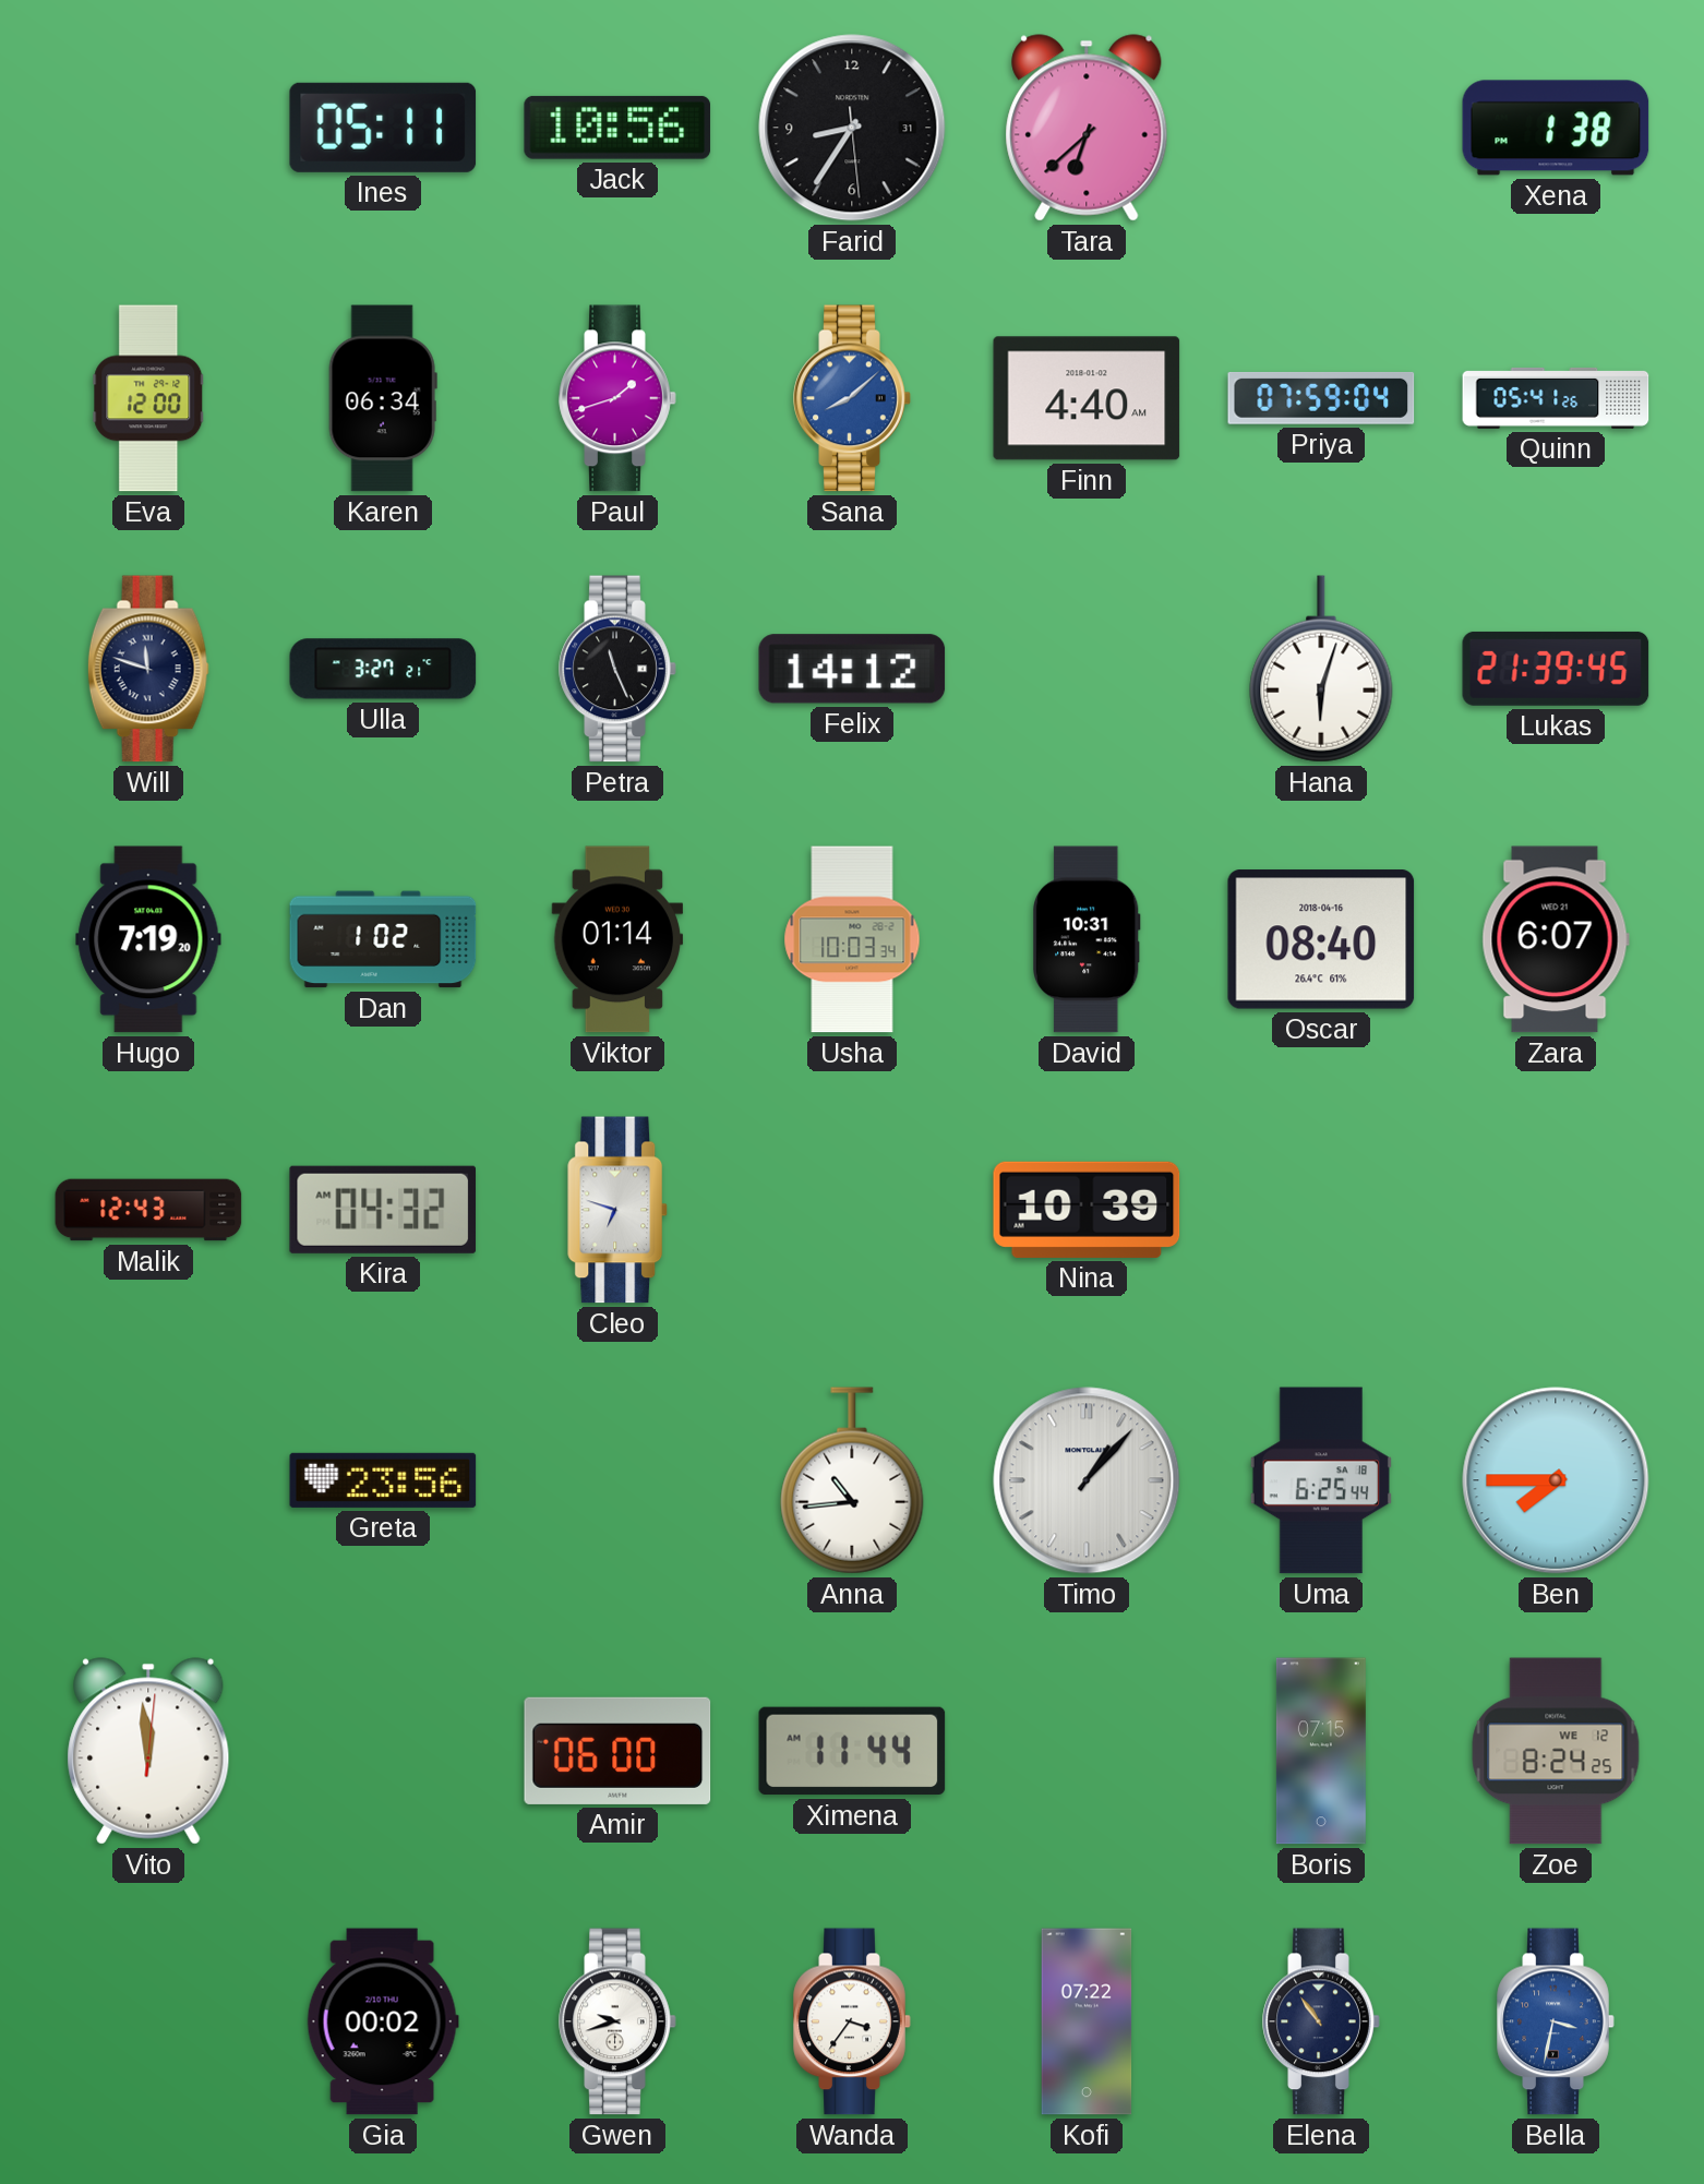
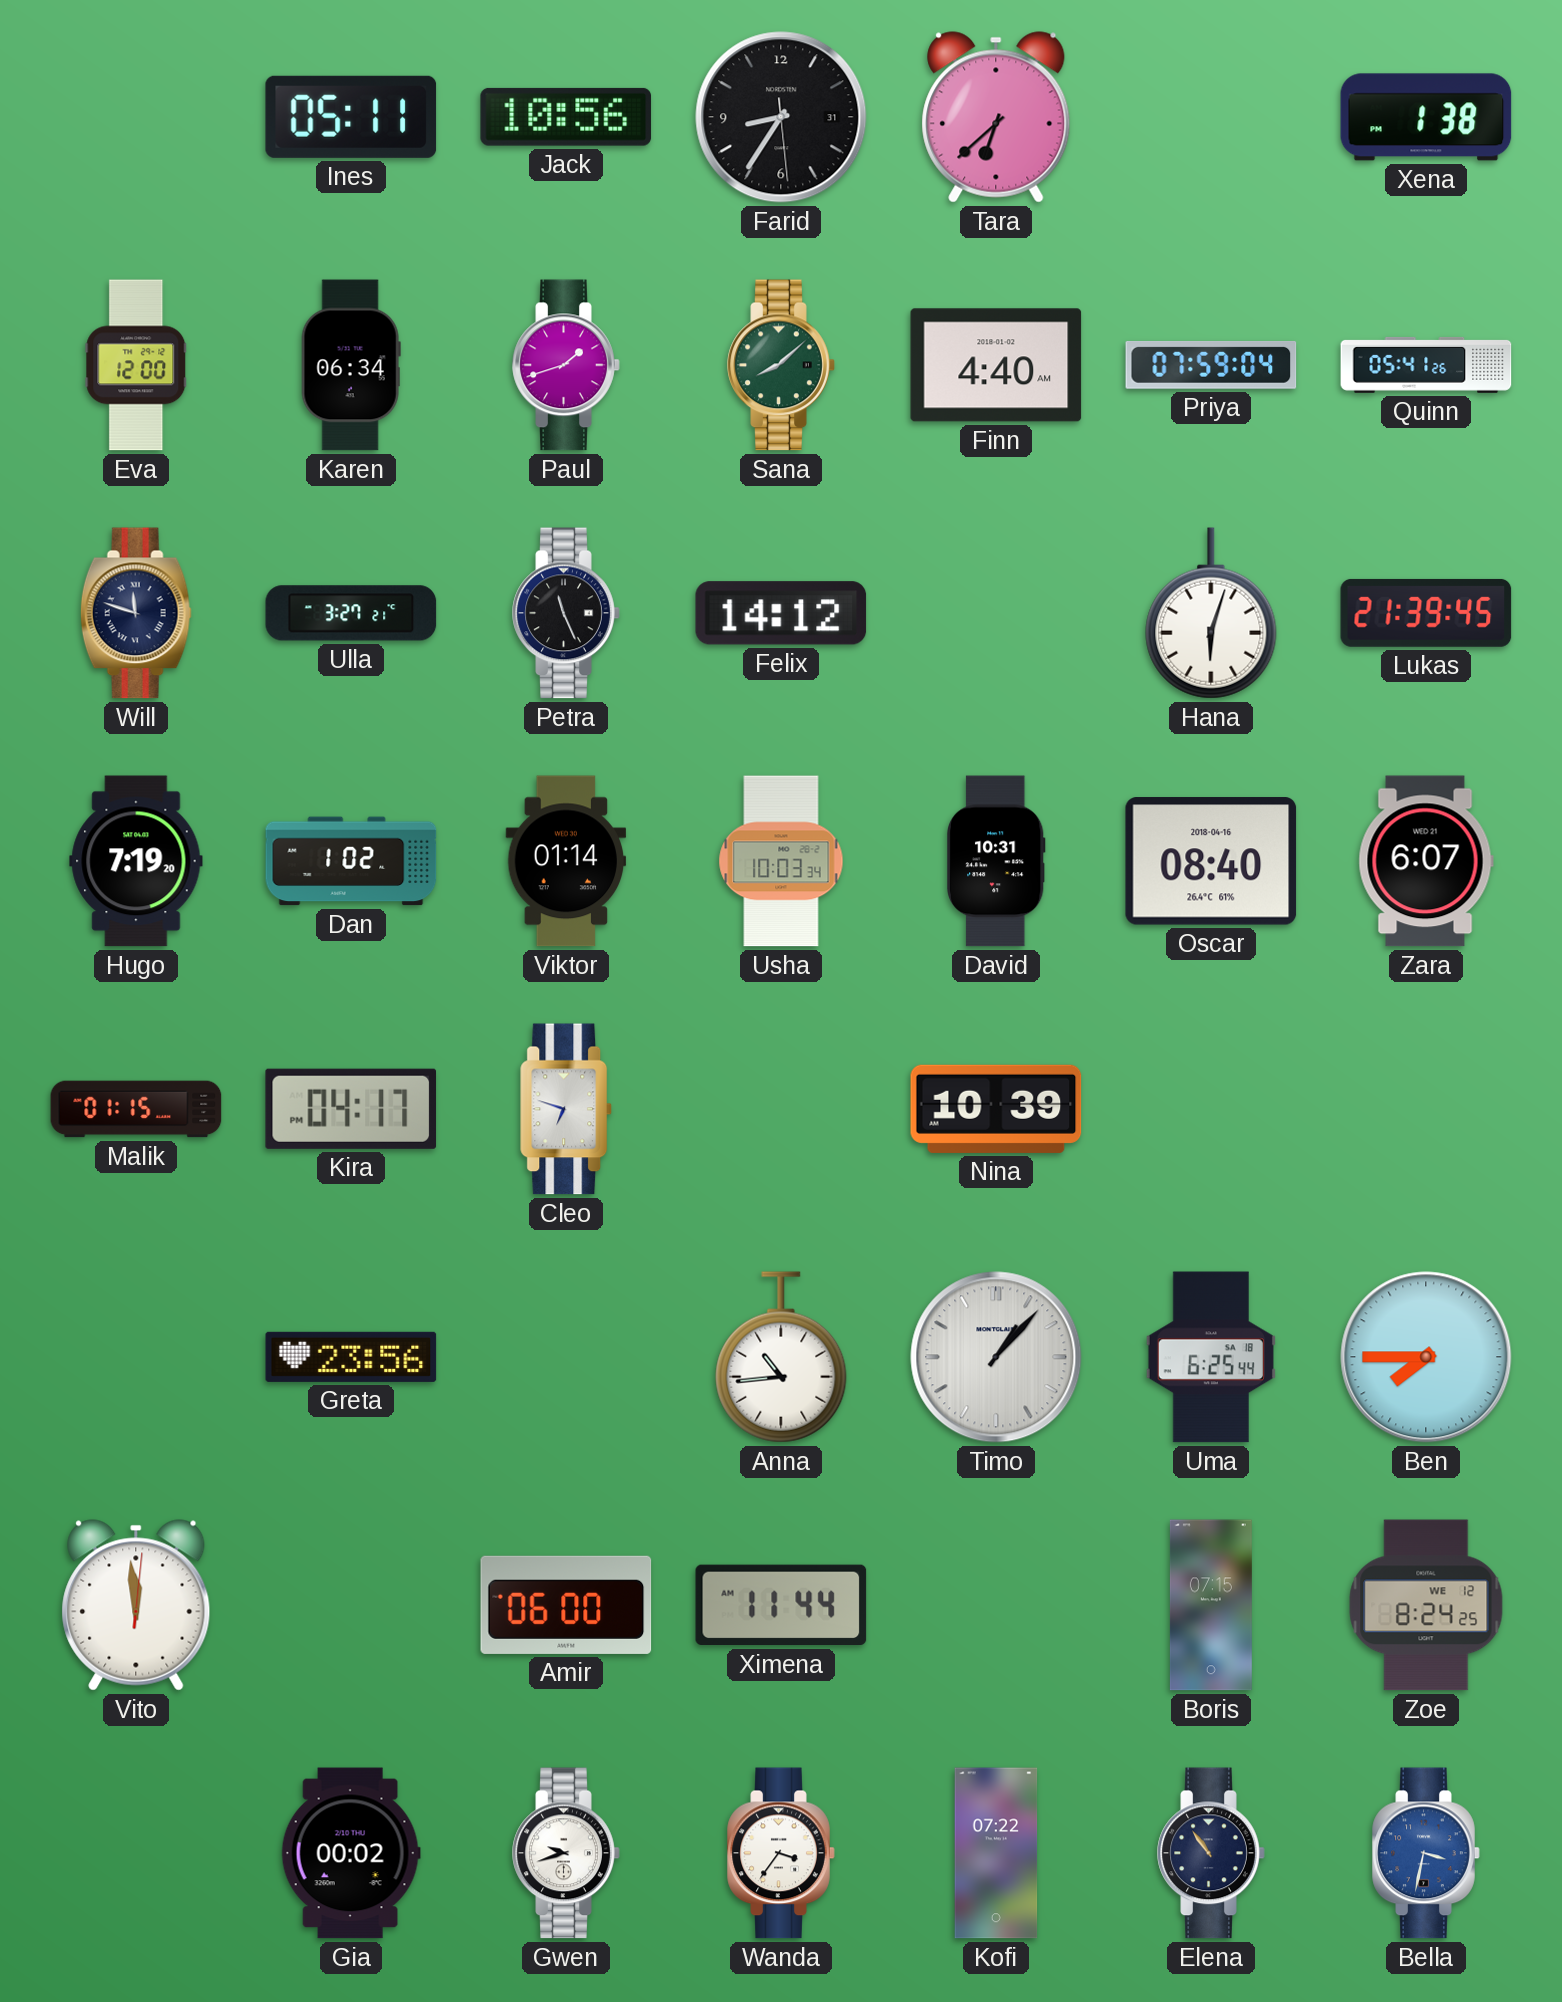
Sana dial: blue -> green (781, 365)
Malik: 12:43 -> 01:15 (136, 1109)
Kira: 04:32 -> 04:17 (351, 1109)
